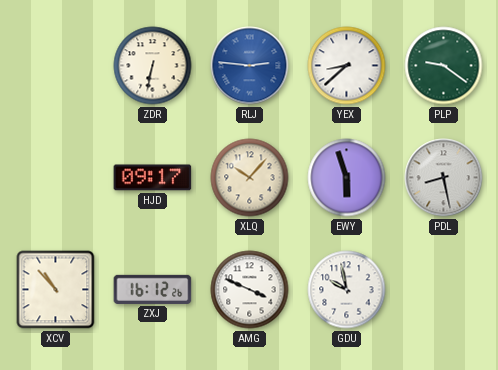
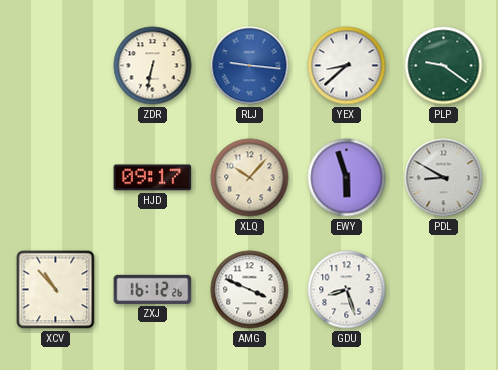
RLJ: 2:46 -> 9:16 (250, 66)
PDL: 8:28 -> 8:50 (444, 178)
GDU: 9:58 -> 8:27 (347, 290)
